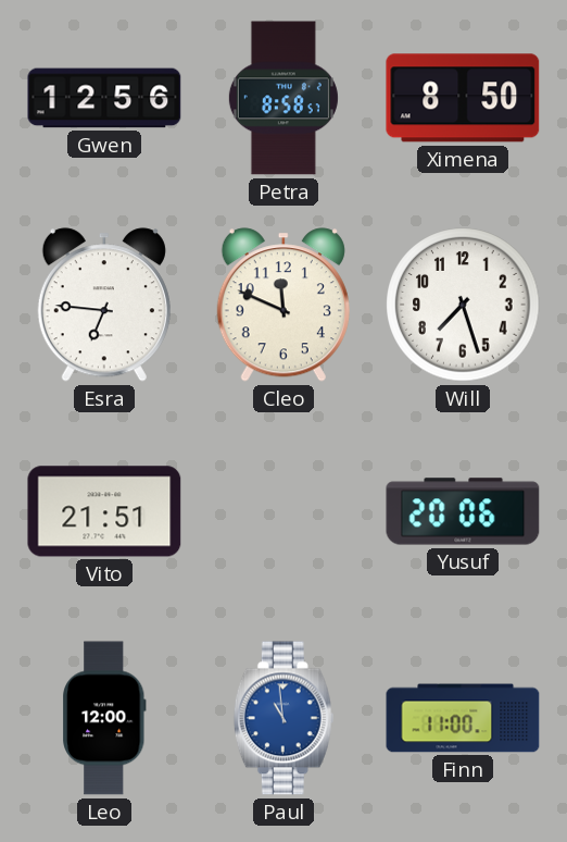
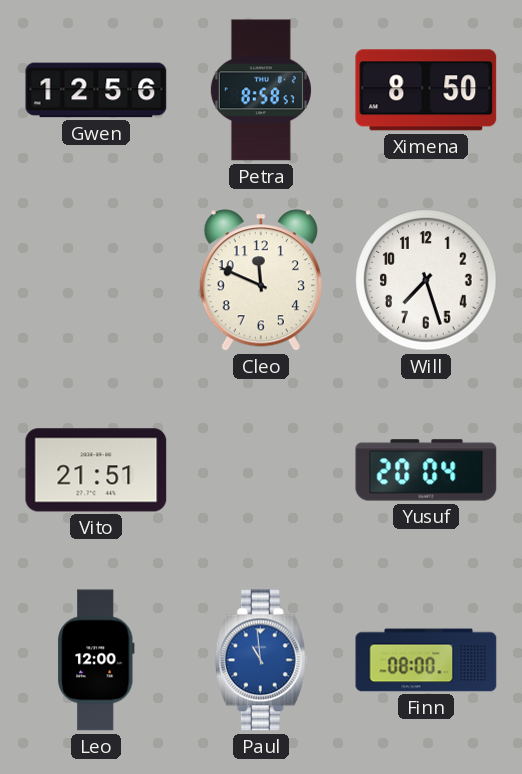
Esra: 6:46 -> none (104, 305)
Yusuf: 20:06 -> 20:04 (426, 470)
Finn: 11:00 -> 08:00 (426, 660)
